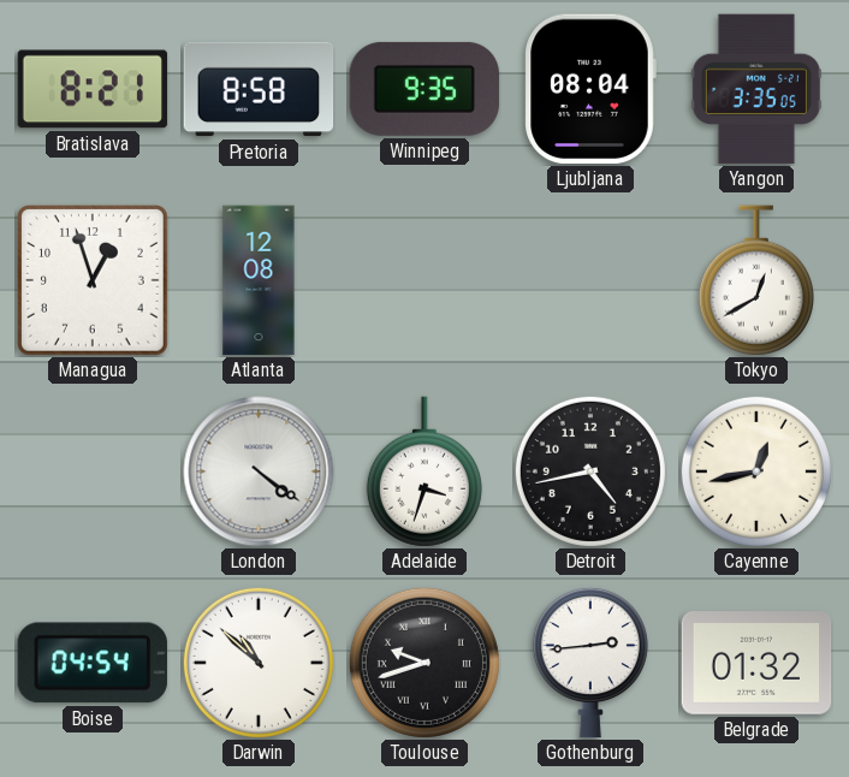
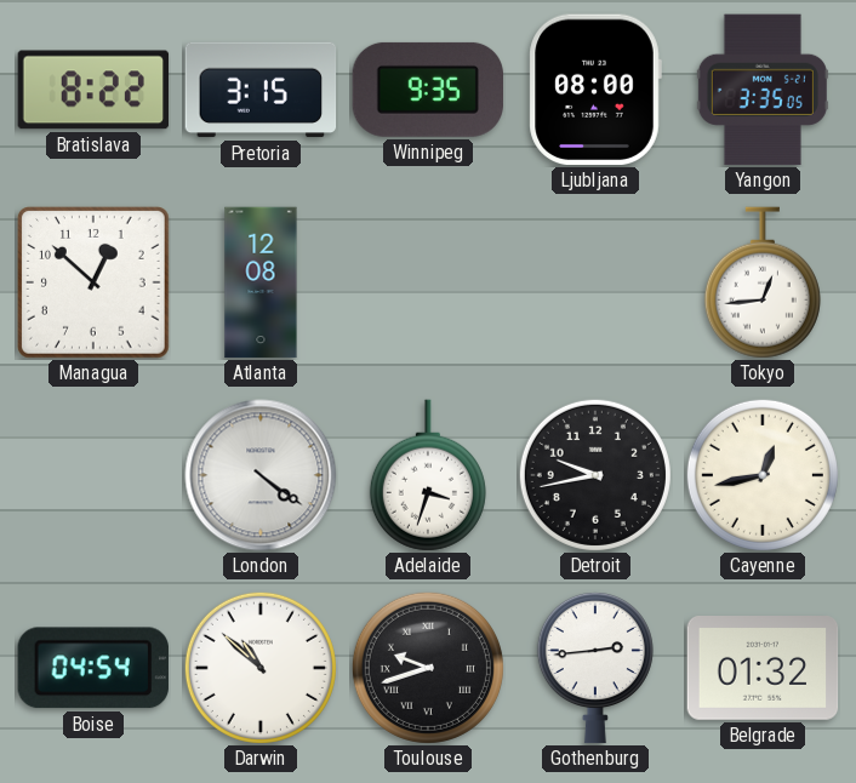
Bratislava: 8:21 -> 8:22 (93, 90)
Pretoria: 8:58 -> 3:15 (261, 90)
Ljubljana: 08:04 -> 08:00 (595, 90)
Managua: 12:57 -> 12:52 (95, 284)
Tokyo: 12:40 -> 12:44 (763, 282)
Detroit: 4:43 -> 9:43 (595, 475)
